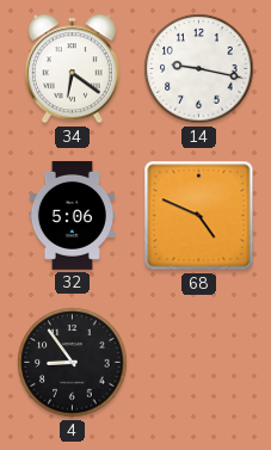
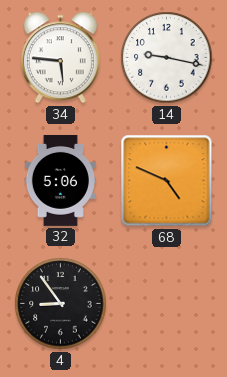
34: 6:21 -> 5:46 (60, 58)
